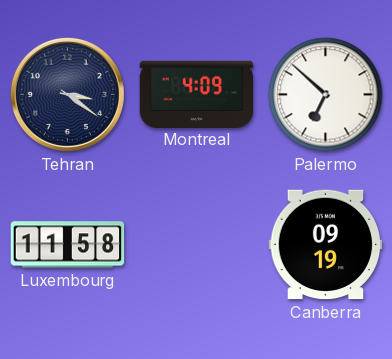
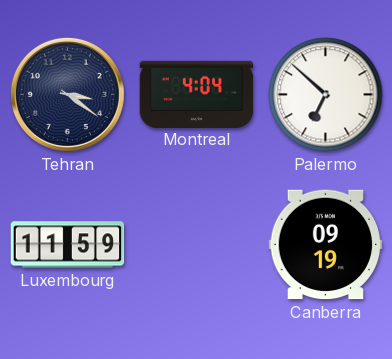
Montreal: 4:09 -> 4:04 (197, 94)
Luxembourg: 11:58 -> 11:59 (68, 245)
